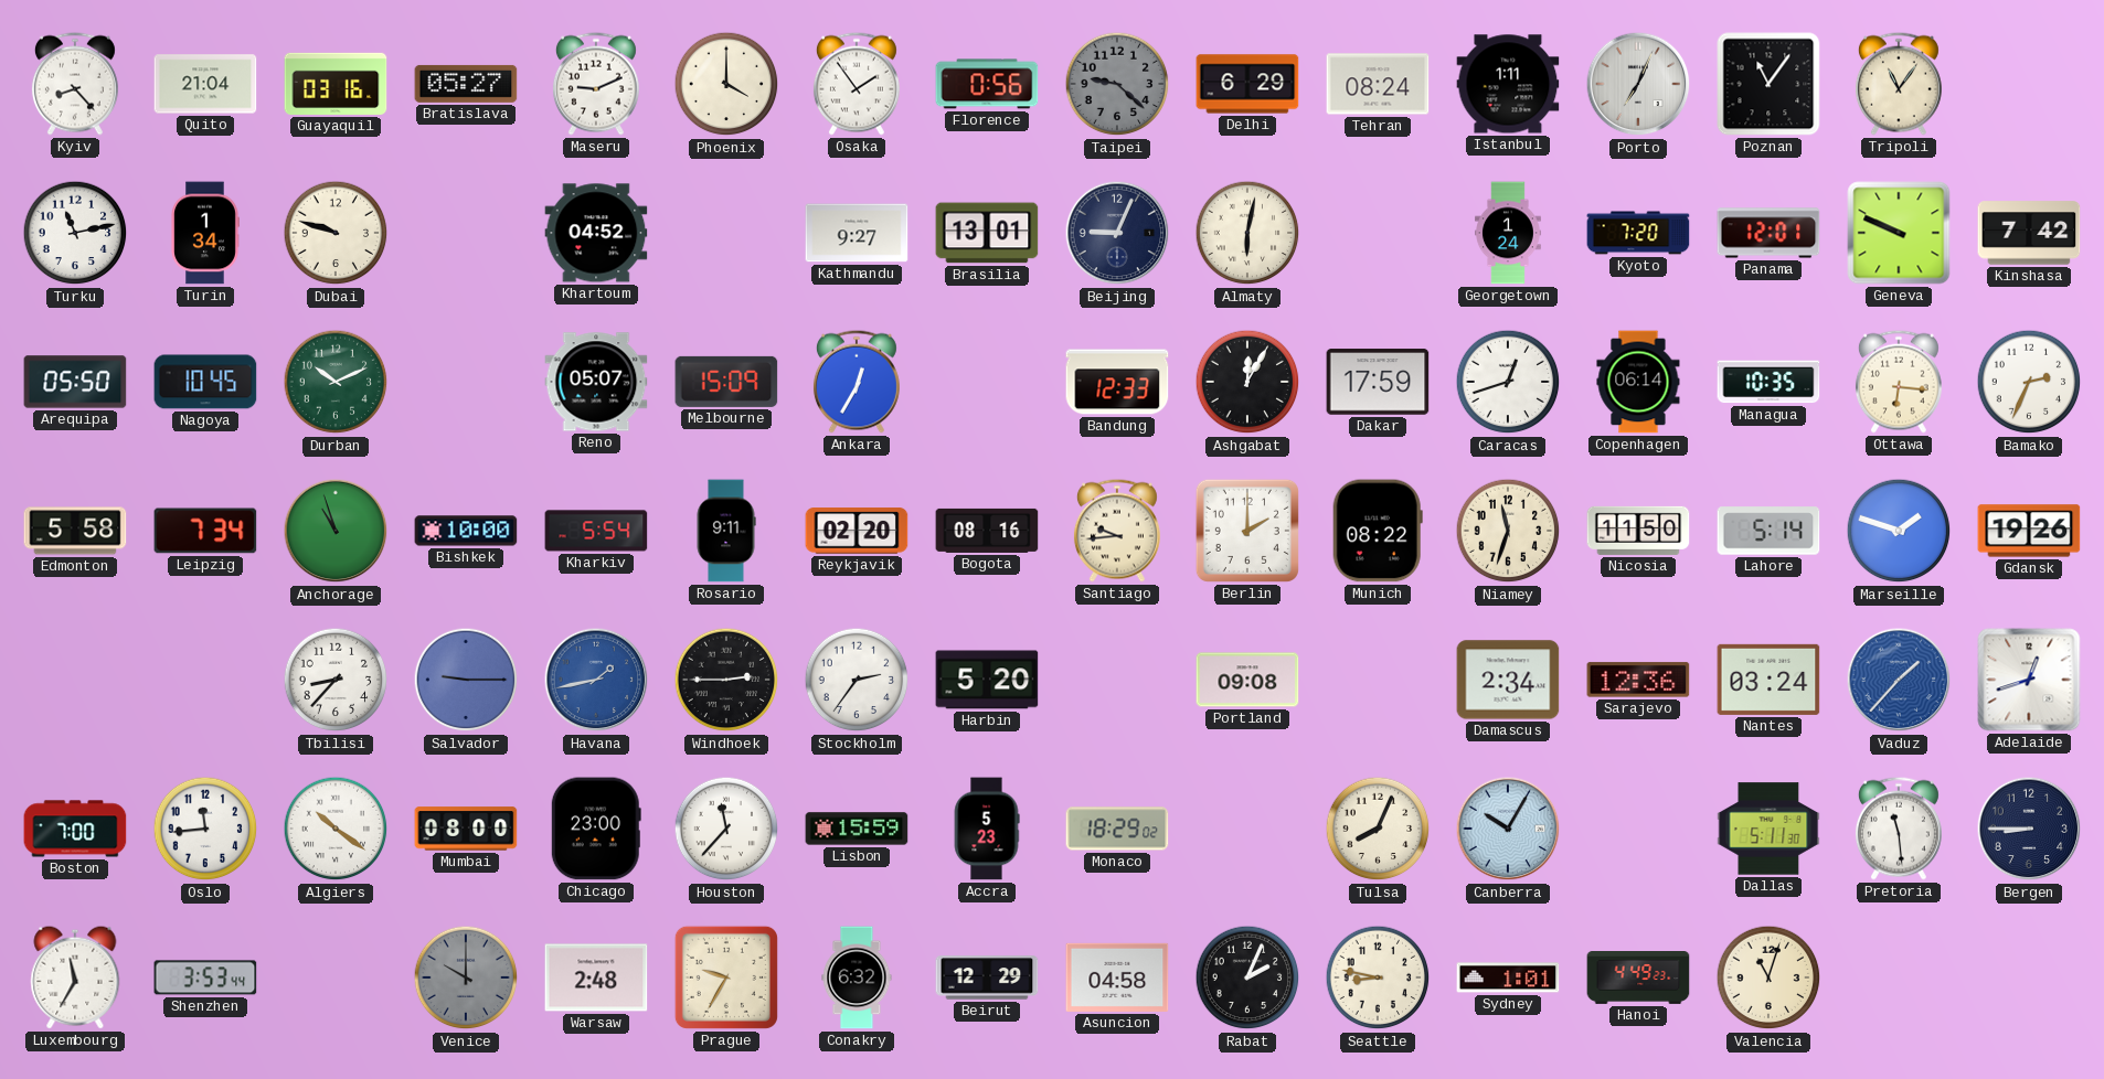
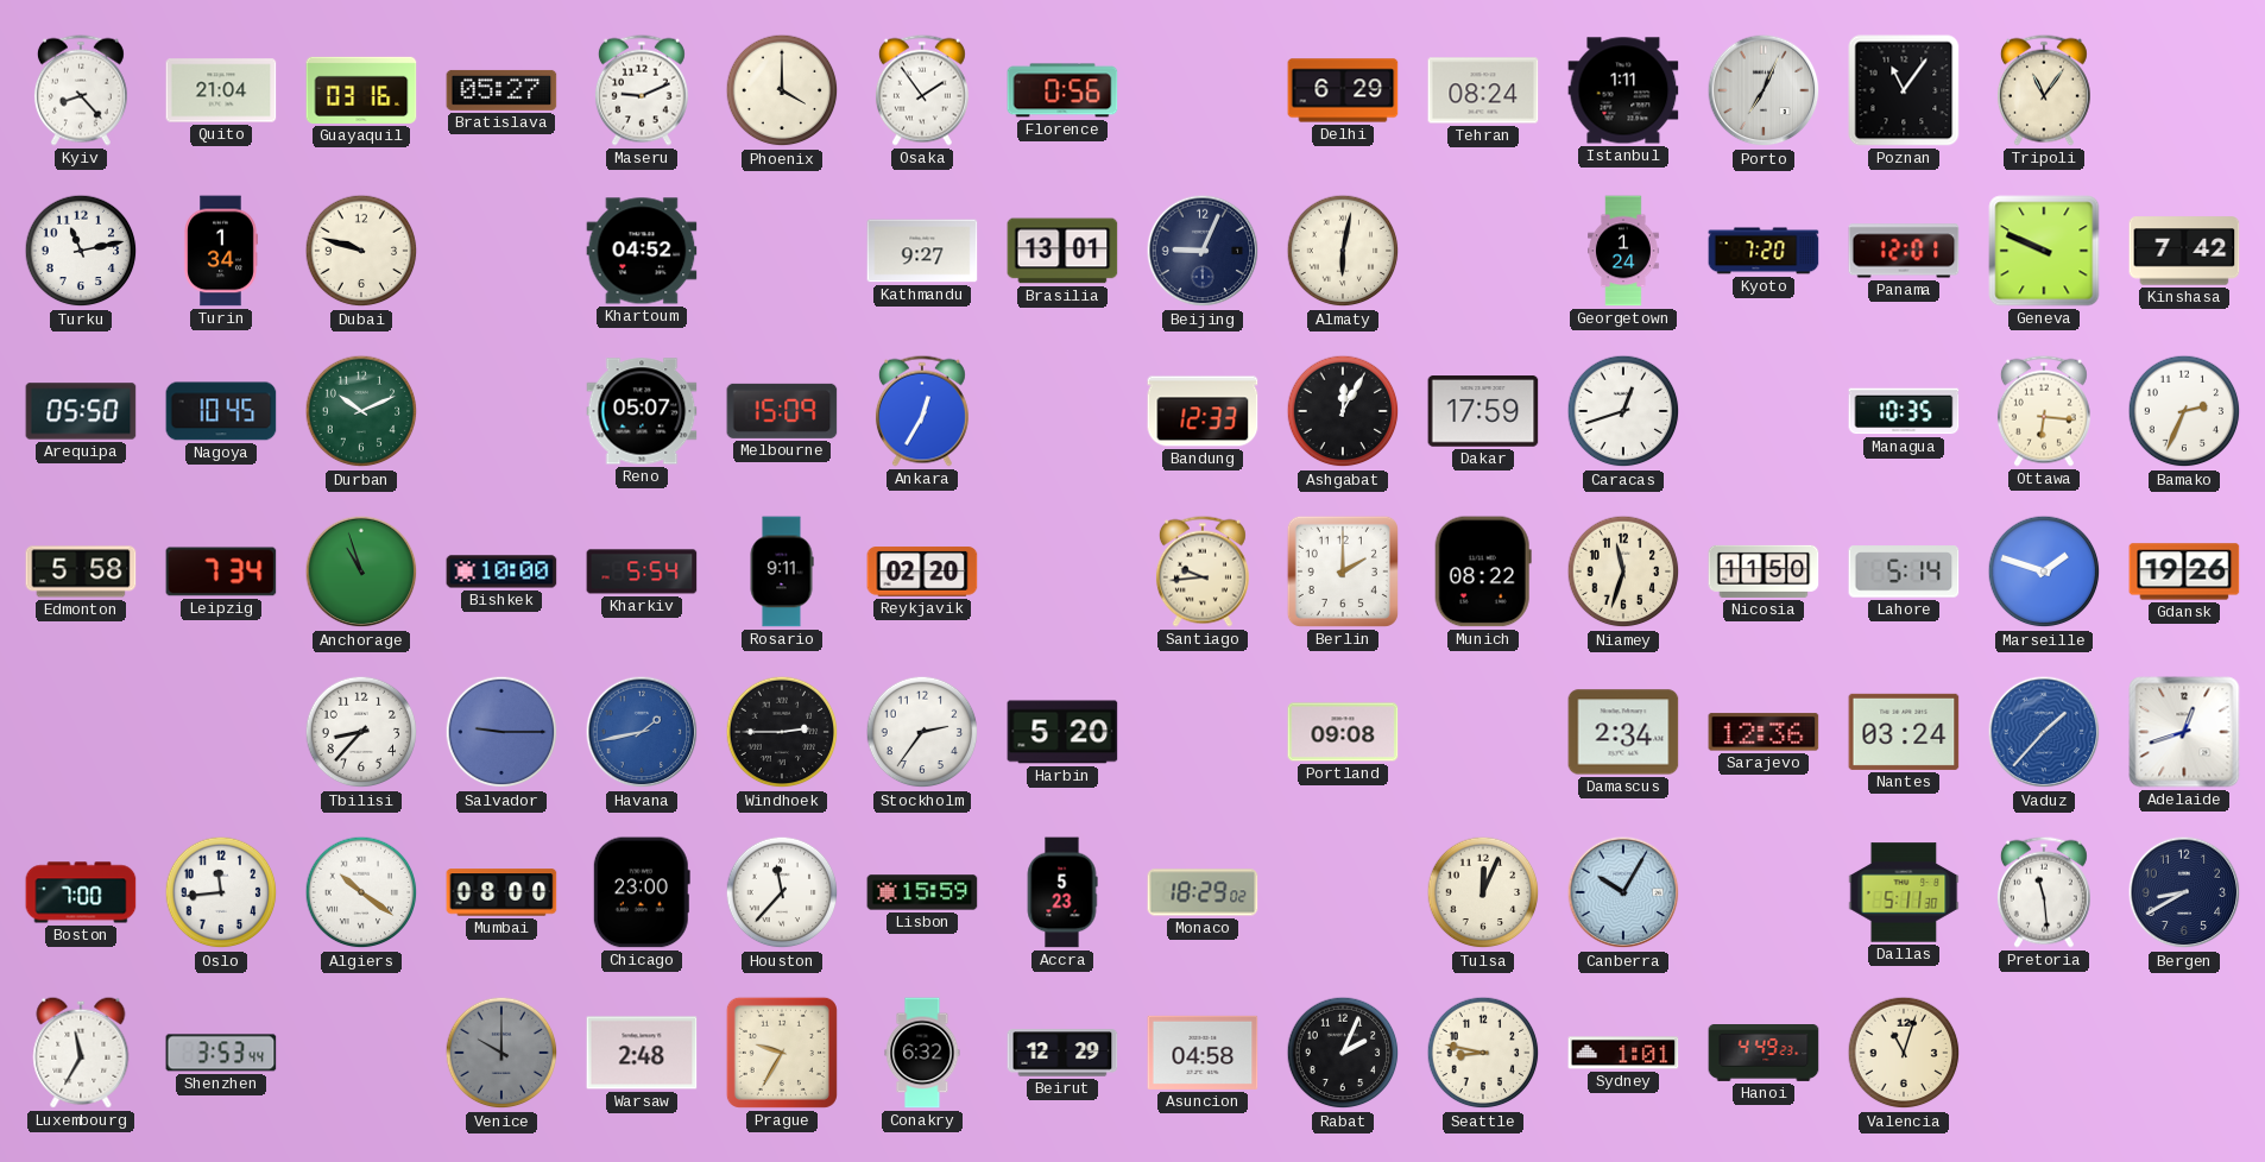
Taipei: 9:22 -> none (1117, 84)
Copenhagen: 06:14 -> none (1638, 382)
Bogota: 08:16 -> none (987, 531)
Tulsa: 8:04 -> 12:04 (1483, 892)
Bergen: 8:45 -> 8:40 (2184, 892)
